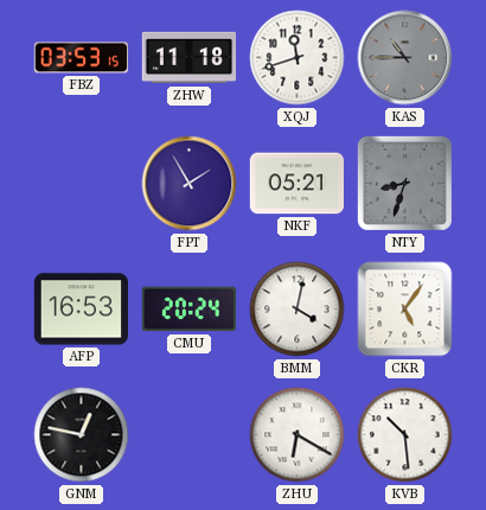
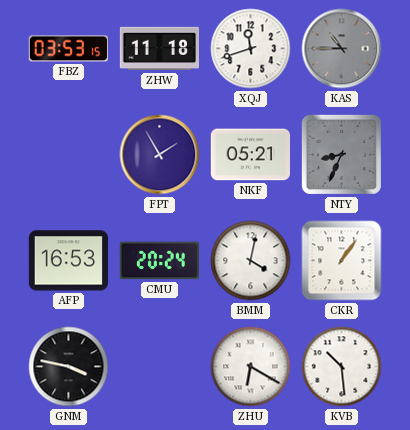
NTY: 8:33 -> 8:34 (341, 154)
CKR: 5:06 -> 1:06 (342, 261)
GNM: 12:47 -> 3:47 (69, 367)
